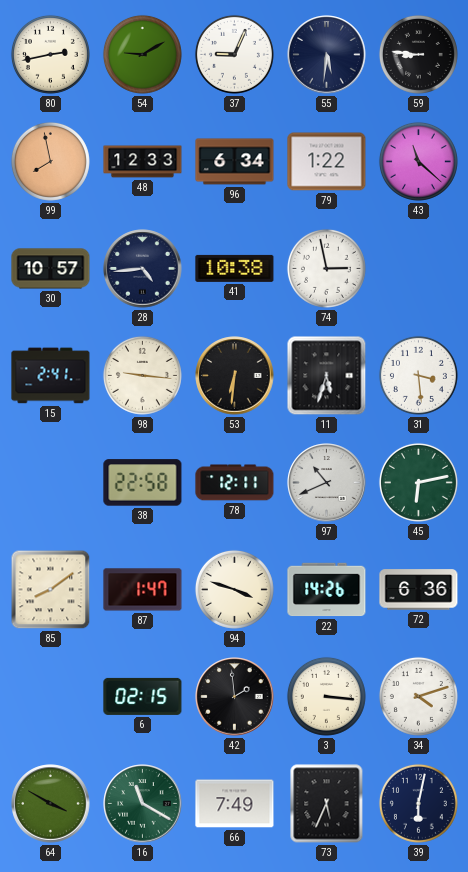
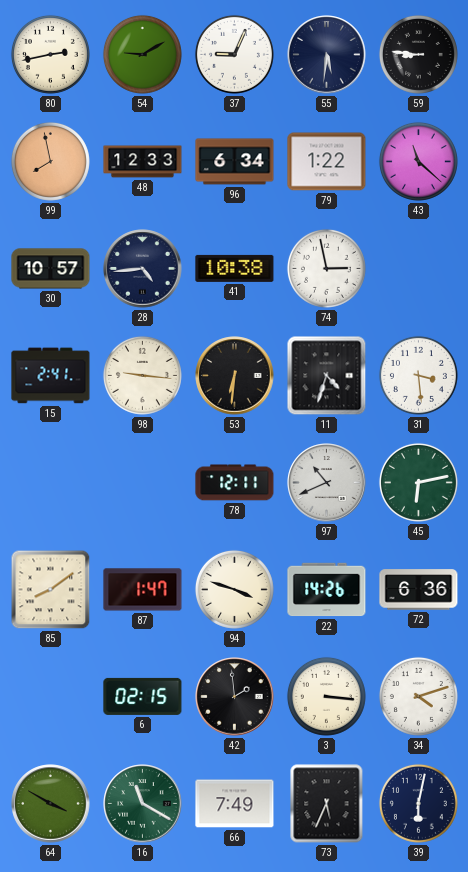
11: 5:33 -> 4:33 (327, 376)
38: 22:58 -> none (143, 483)
